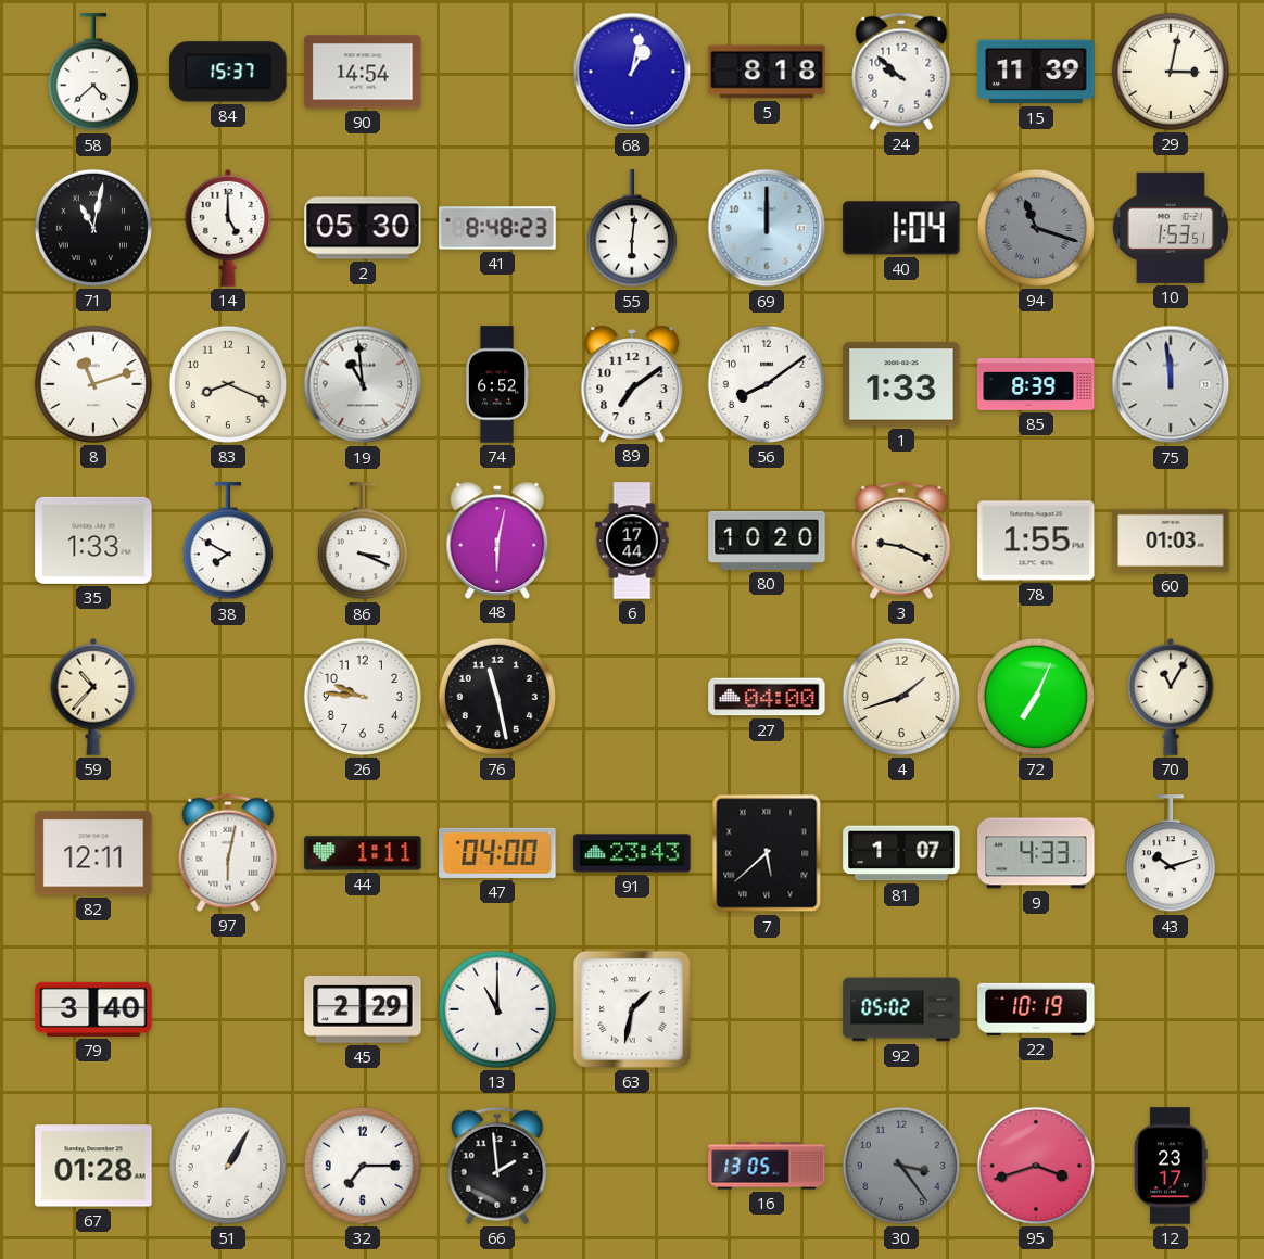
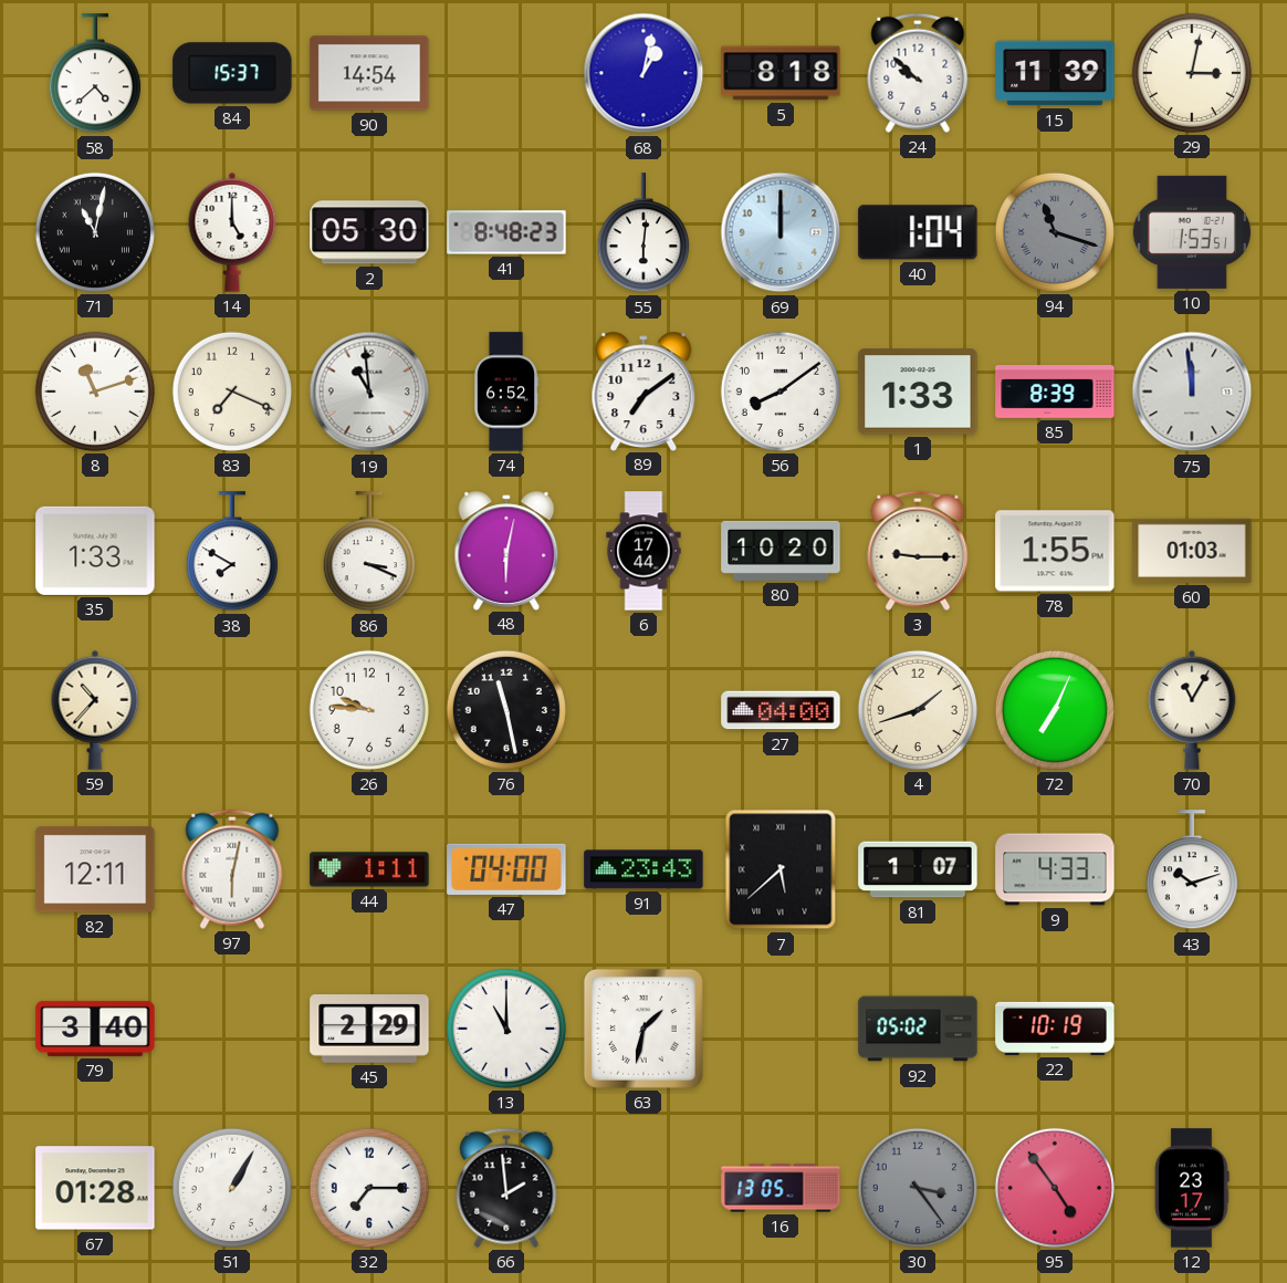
83: 8:19 -> 7:19 (232, 392)
3: 9:19 -> 9:15 (918, 551)
95: 3:42 -> 4:54 (1055, 1188)
